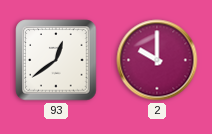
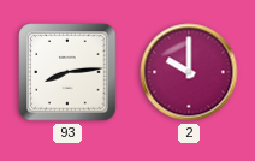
93: 12:39 -> 8:14 (67, 72)
